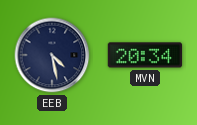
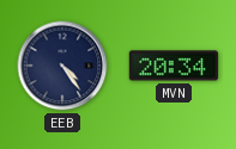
EEB: 4:28 -> 4:24 (62, 66)
